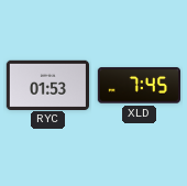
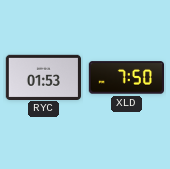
XLD: 7:45 -> 7:50 (126, 78)
